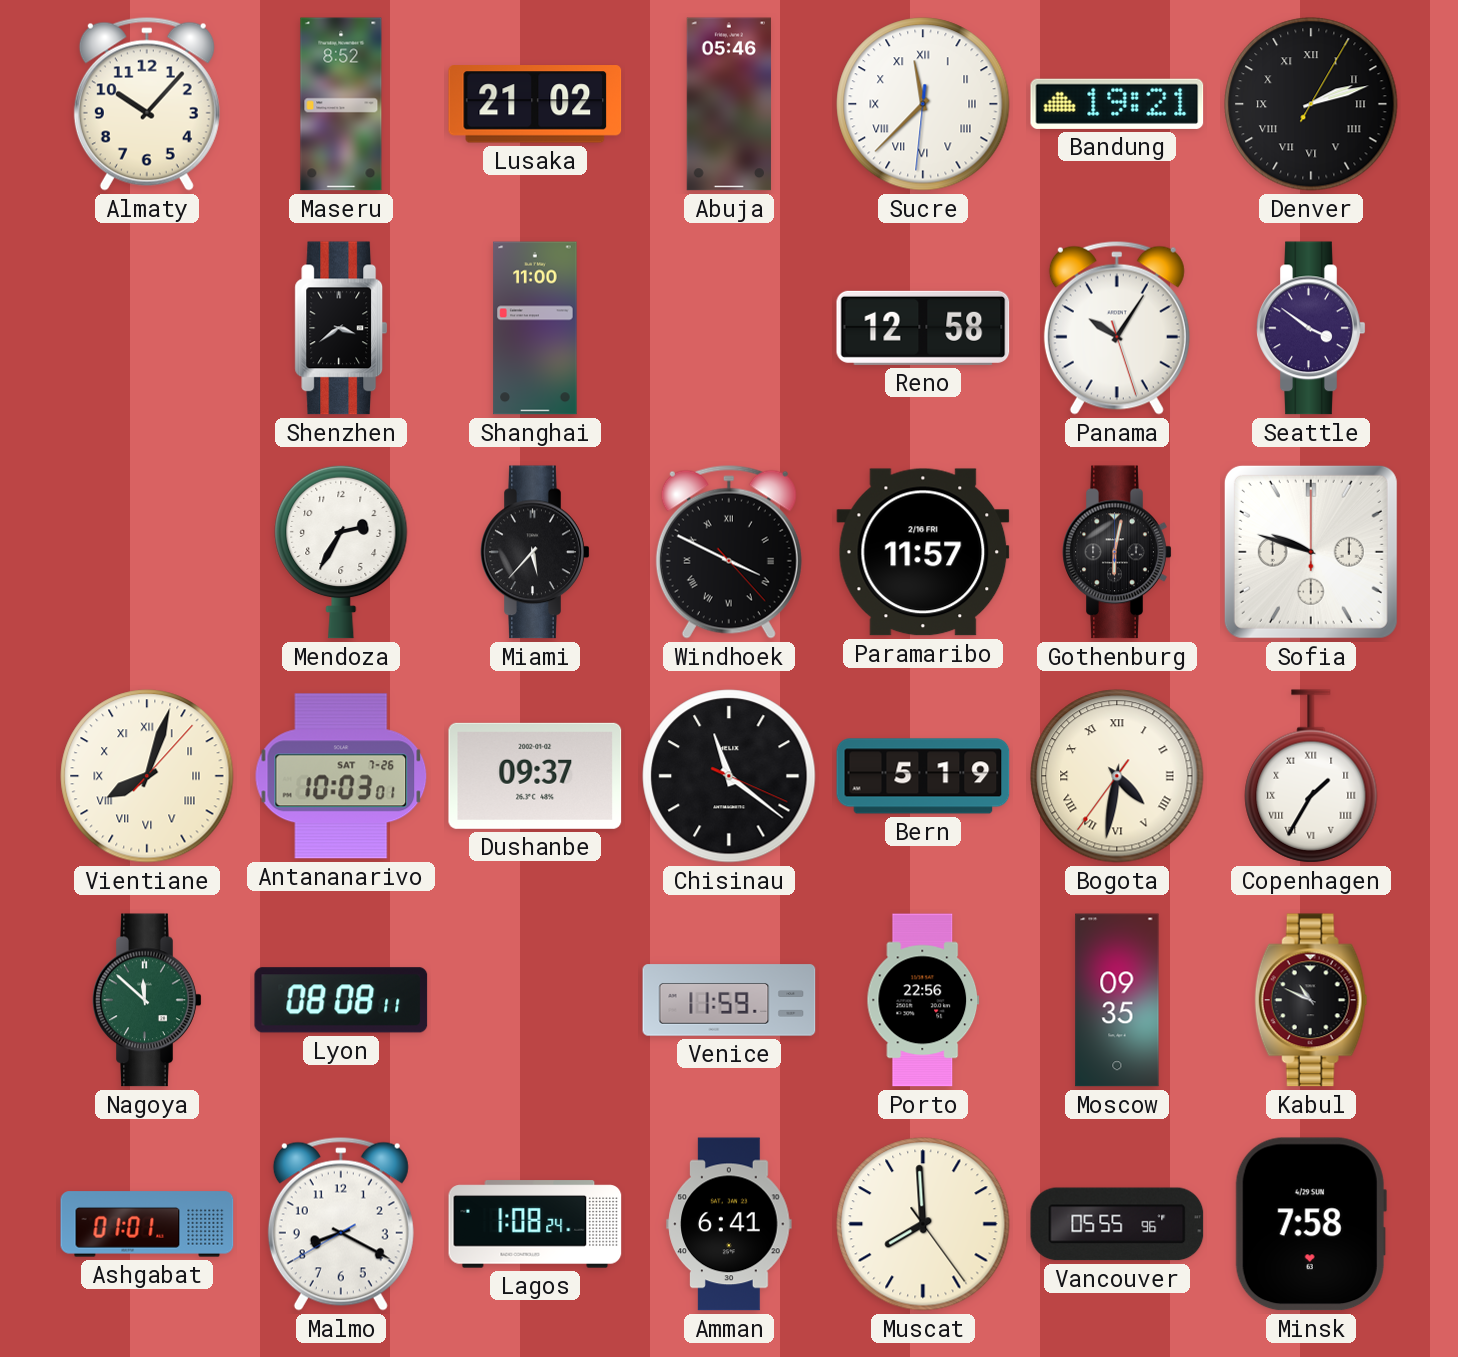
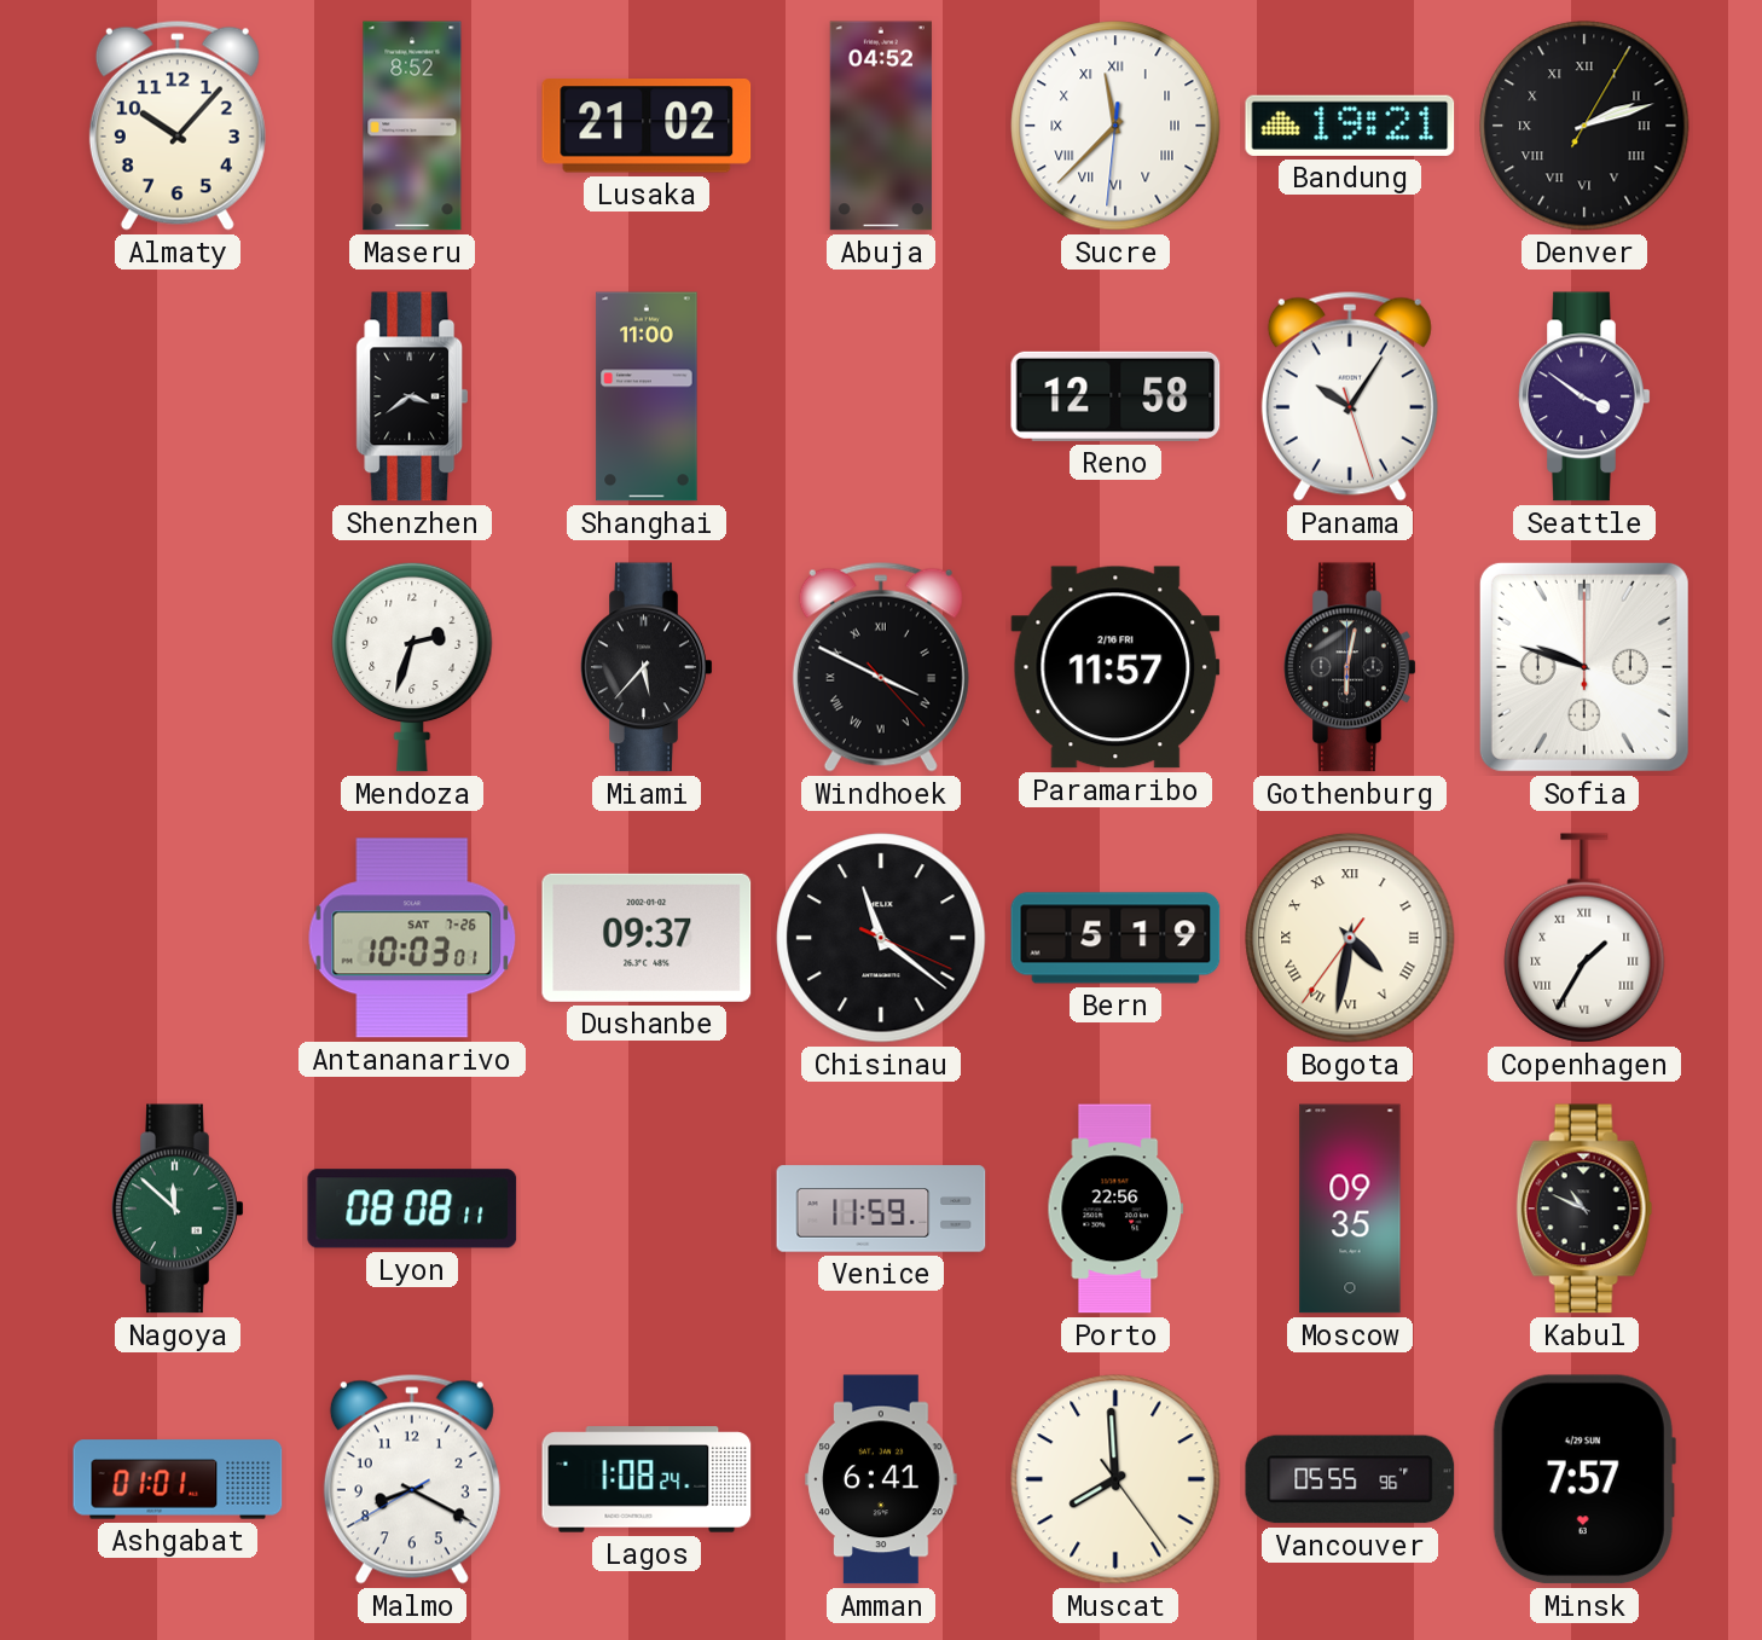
Abuja: 05:46 -> 04:52 (881, 126)
Mendoza: 2:35 -> 2:33 (412, 667)
Vientiane: 8:03 -> none (147, 776)
Minsk: 7:58 -> 7:57 (1584, 1479)
